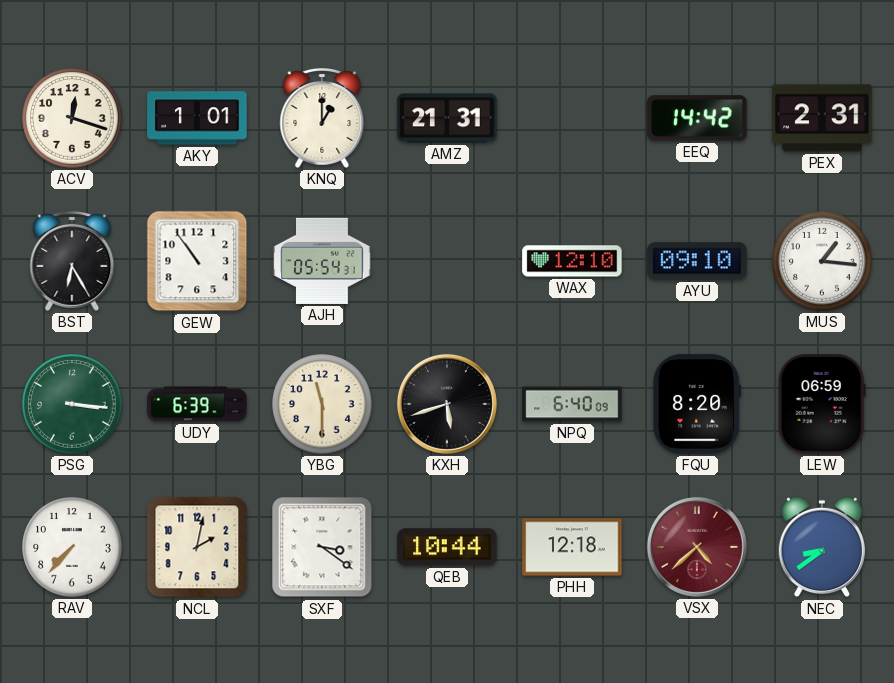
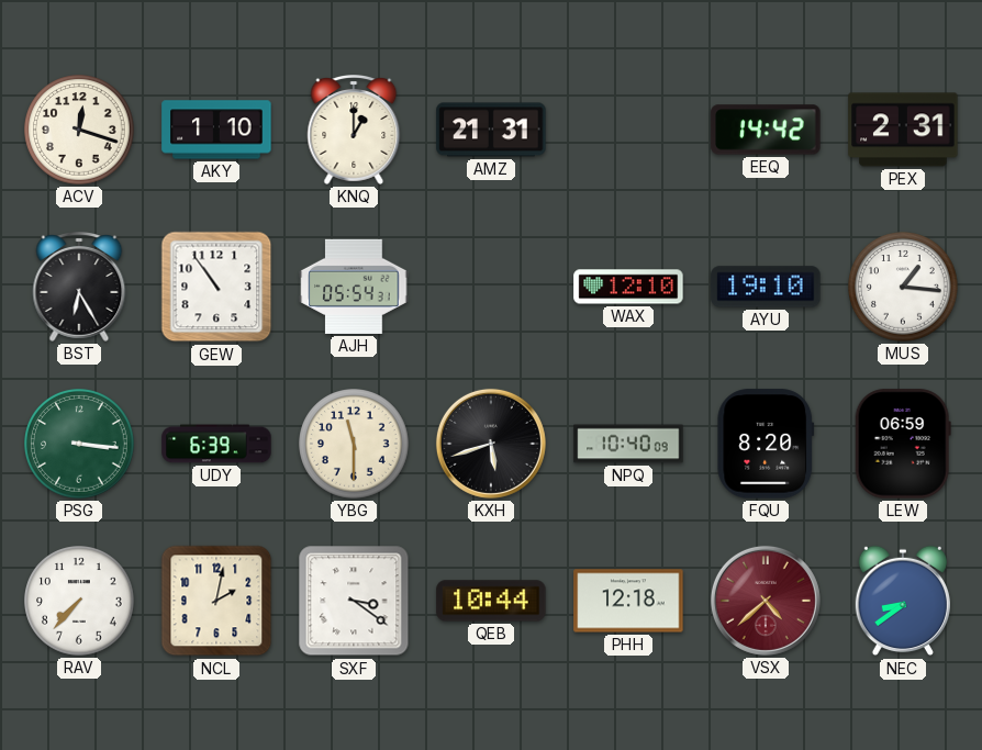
AKY: 1:01 -> 1:10 (216, 130)
AYU: 09:10 -> 19:10 (766, 287)
NPQ: 6:40 -> 10:40 (628, 444)
